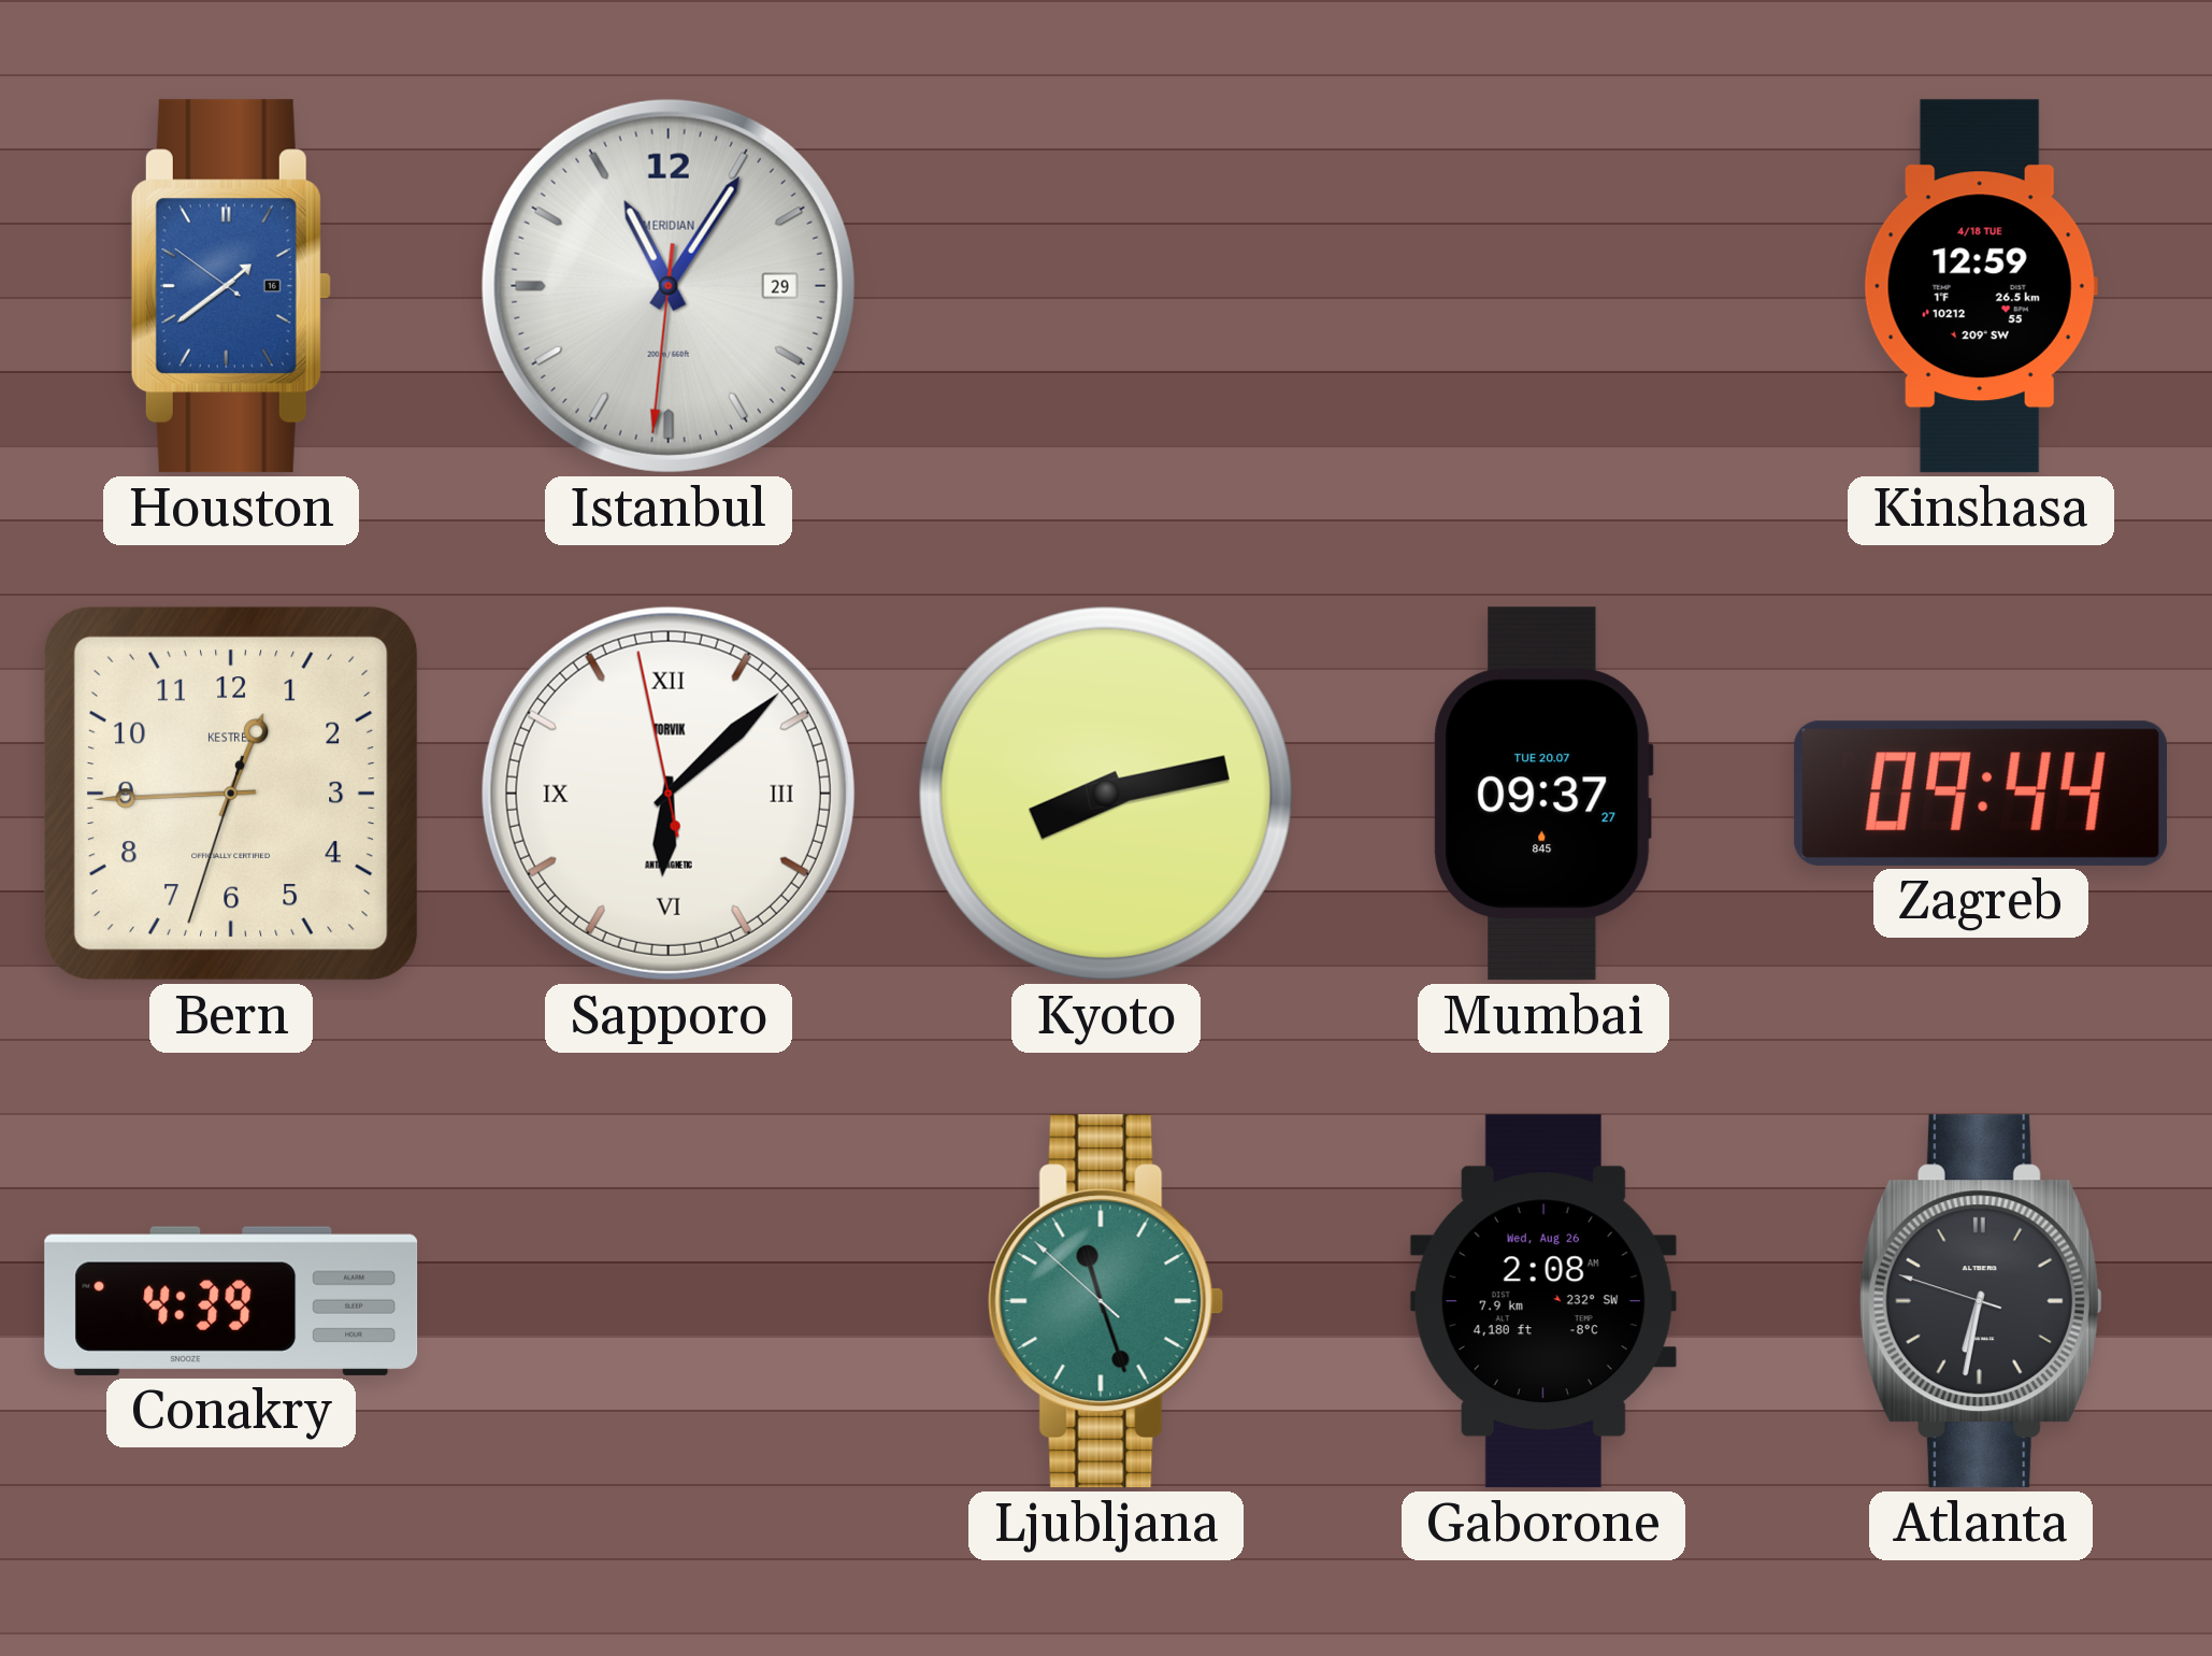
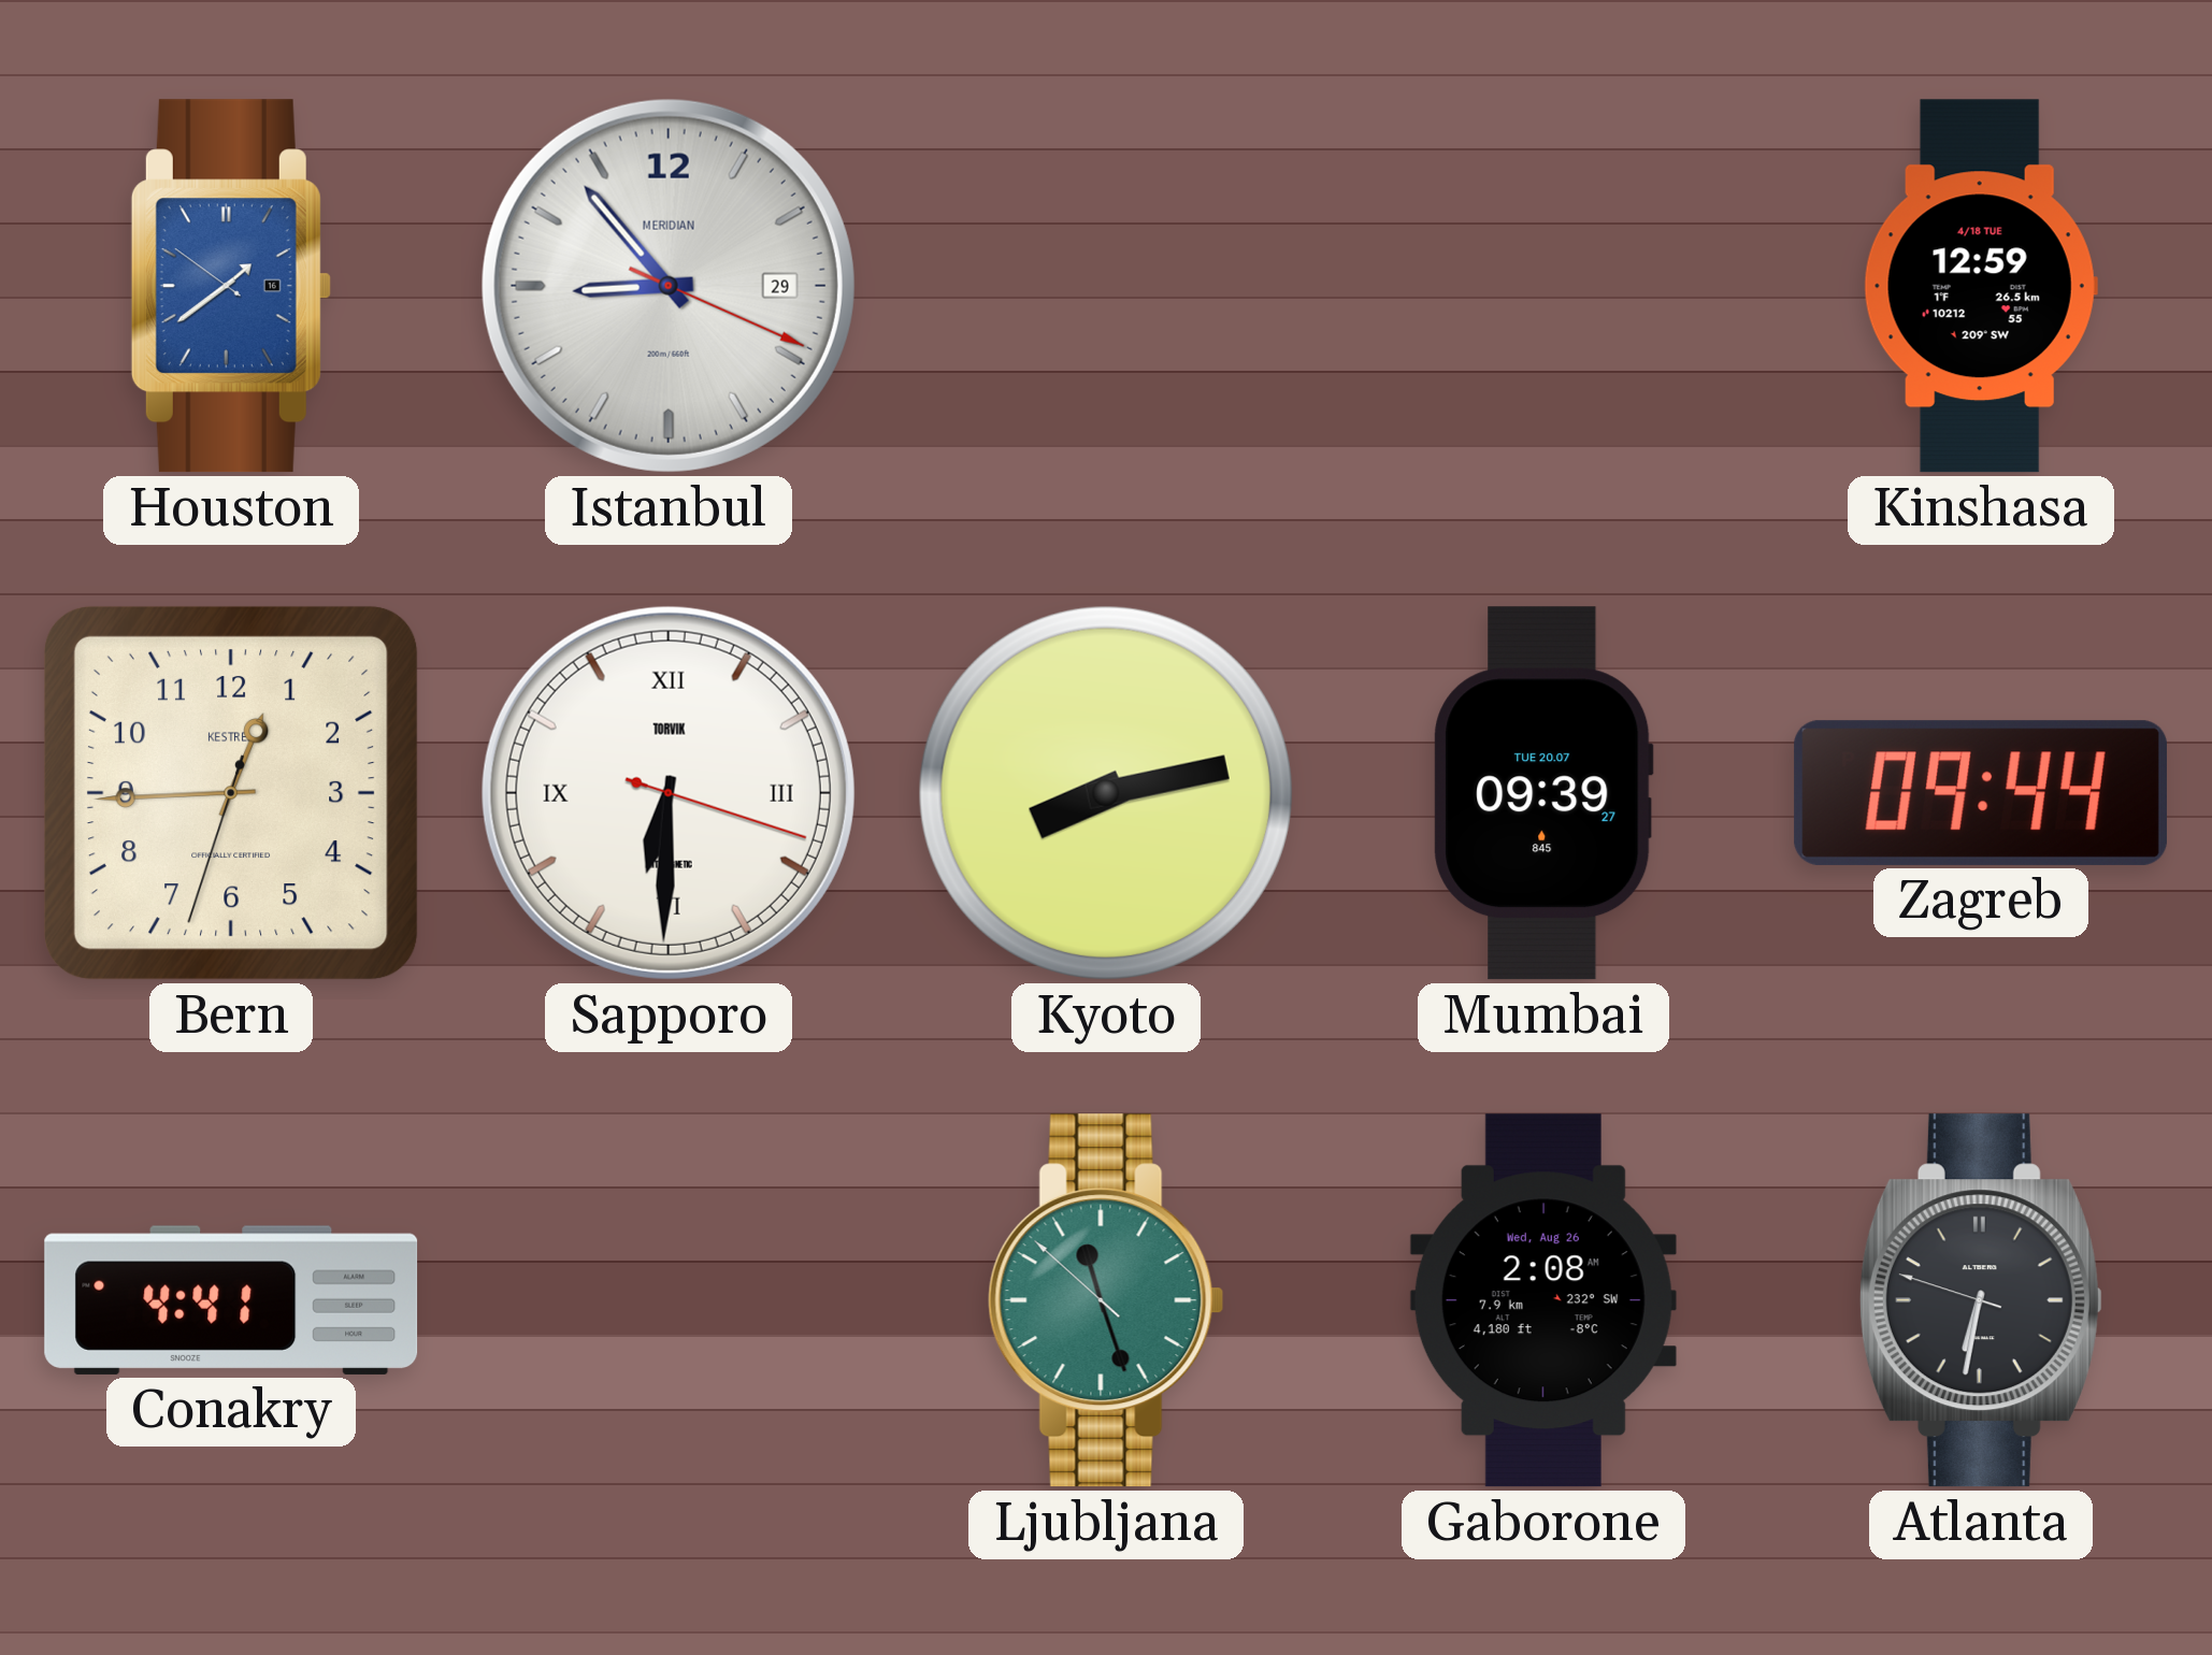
Istanbul: 11:05 -> 8:53 (669, 286)
Sapporo: 6:07 -> 6:30 (669, 793)
Mumbai: 09:37 -> 09:39 (1543, 793)
Conakry: 4:39 -> 4:41 (231, 1300)
